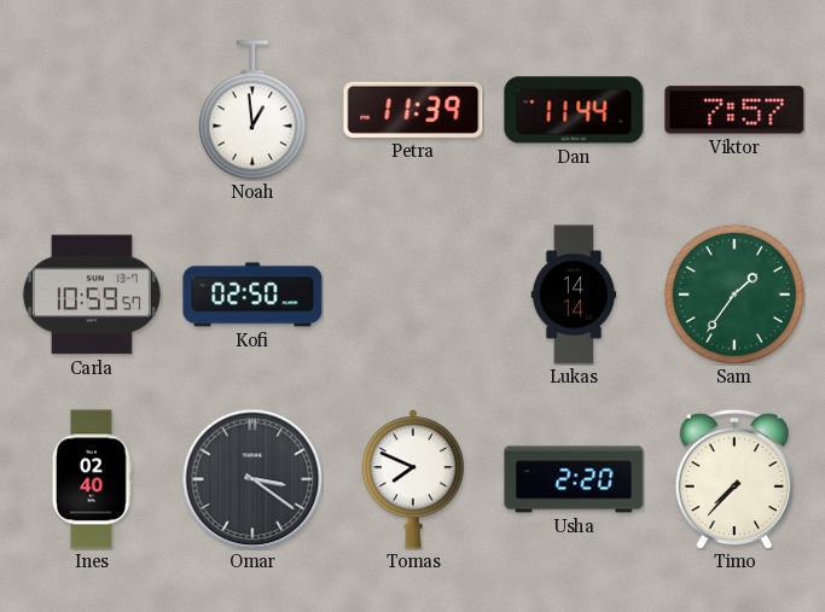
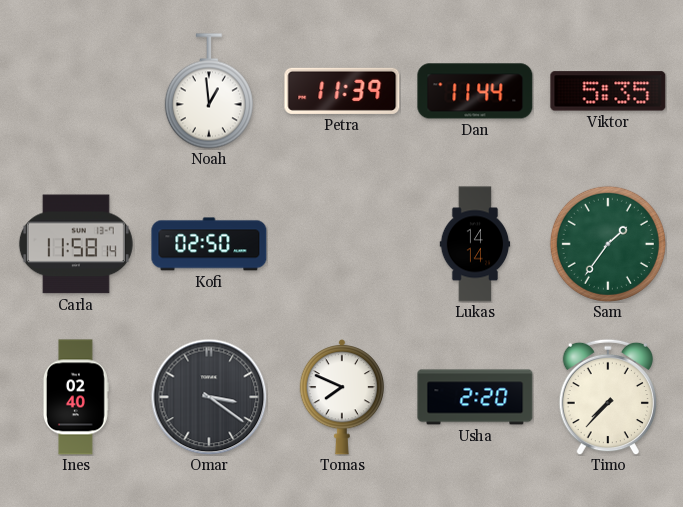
Viktor: 7:57 -> 5:35 (608, 91)
Carla: 10:59 -> 11:58 (76, 244)
